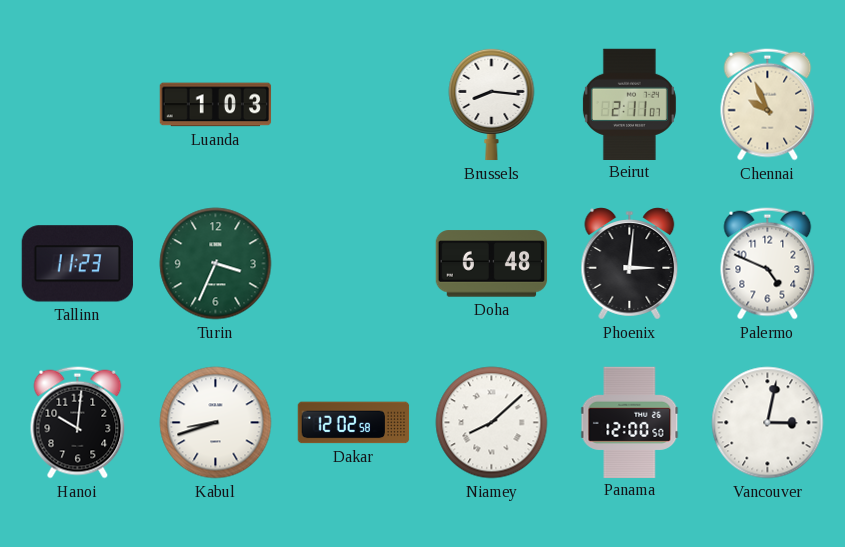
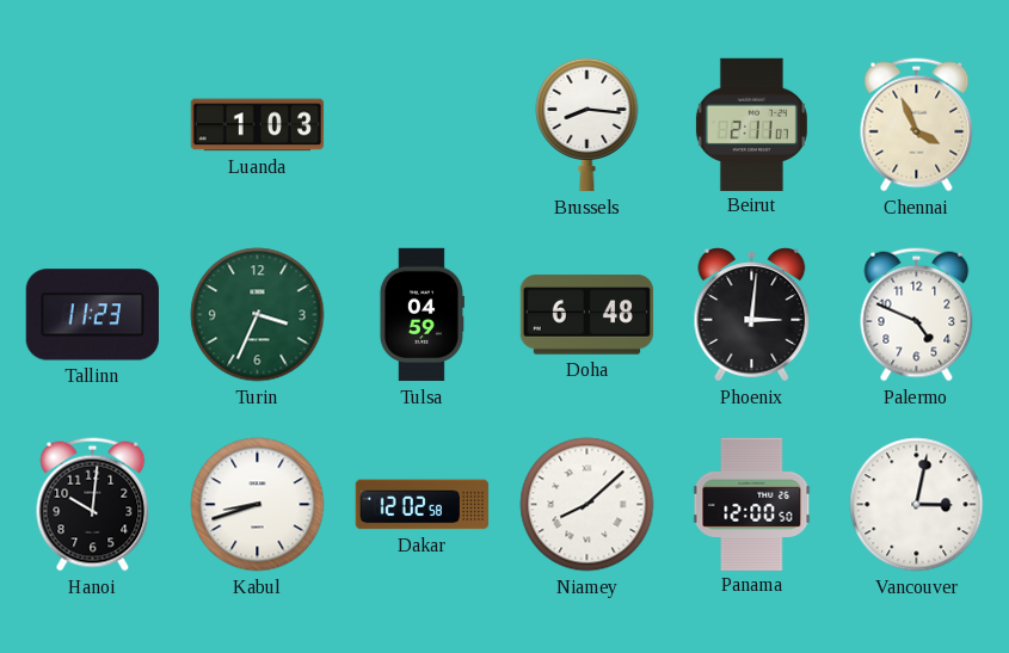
Chennai: 9:56 -> 3:56 (917, 125)
Tulsa: none -> 04:59 (422, 315)
